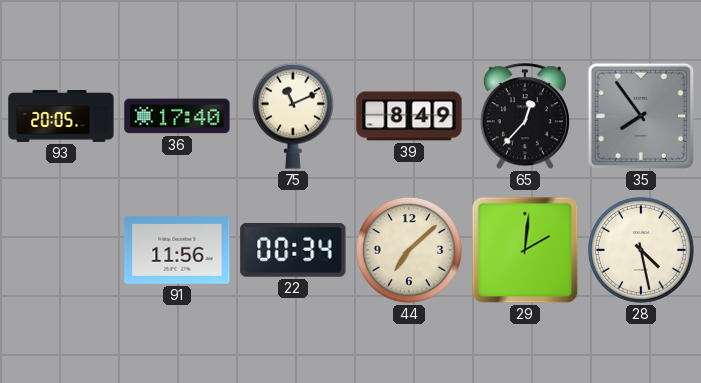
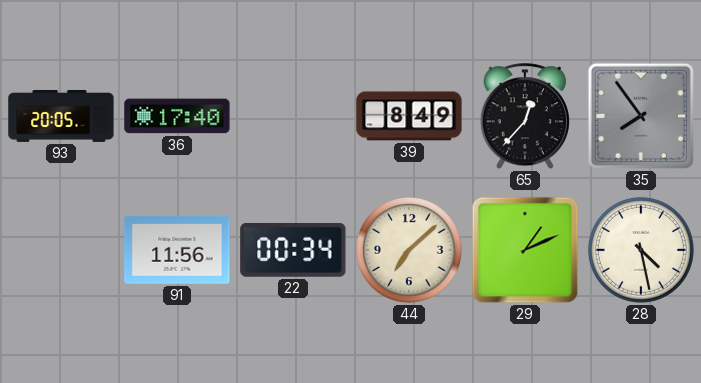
75: 11:11 -> none (293, 116)
29: 2:01 -> 1:11 (525, 250)
